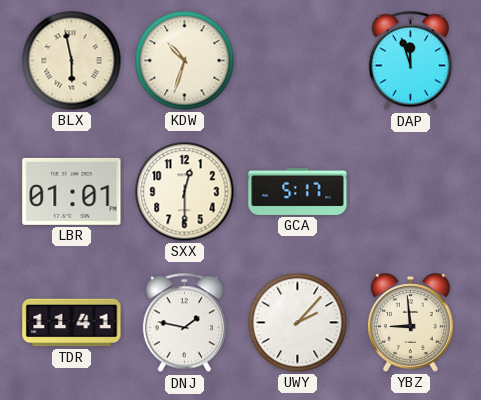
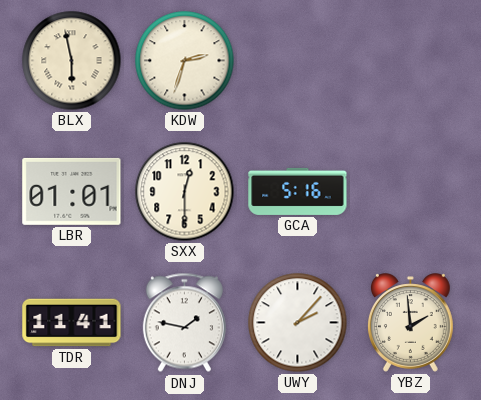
KDW: 10:33 -> 2:33 (185, 61)
DAP: 11:57 -> none (410, 61)
GCA: 5:17 -> 5:16 (298, 191)
YBZ: 8:59 -> 1:59 (410, 323)
